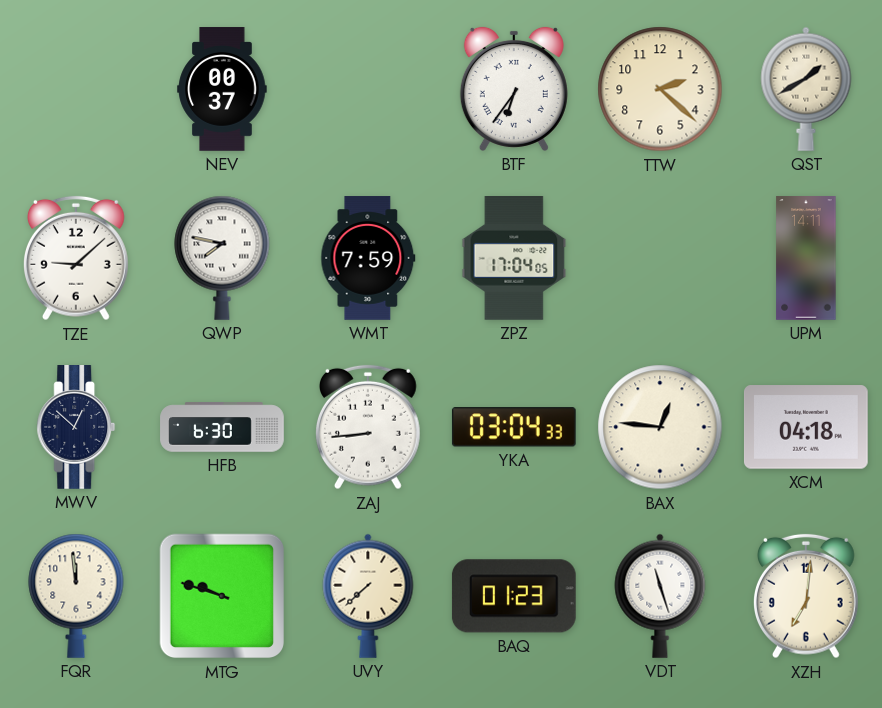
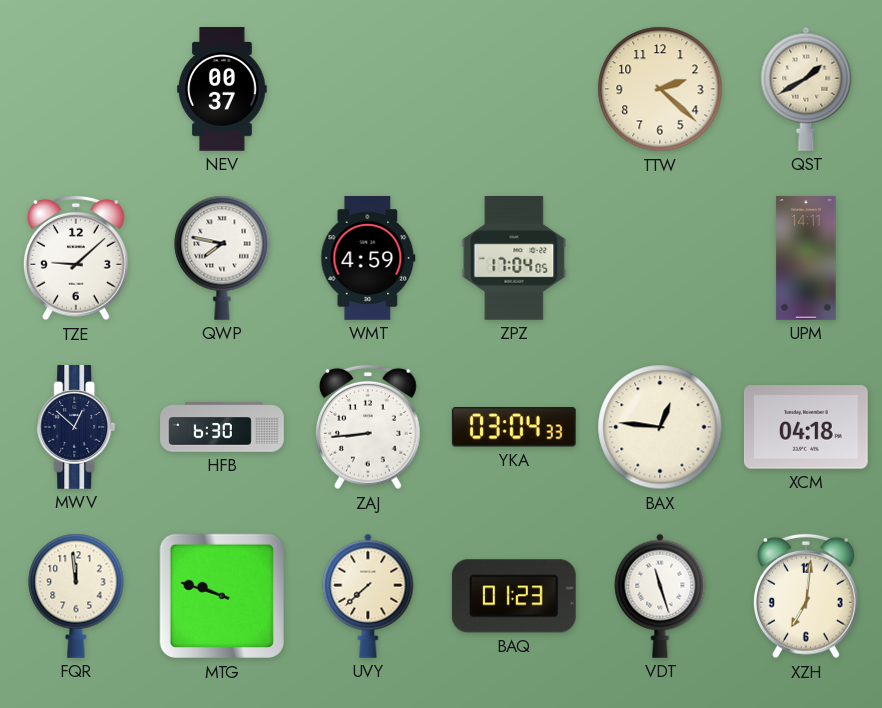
BTF: 6:36 -> none (514, 89)
WMT: 7:59 -> 4:59 (368, 258)
